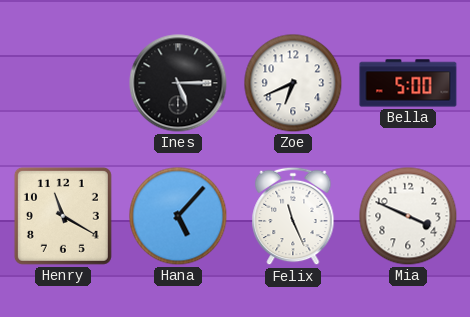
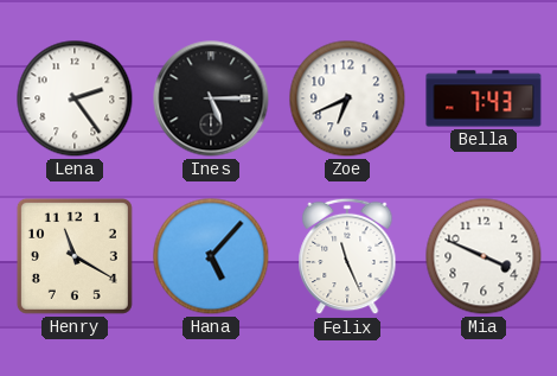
Lena: none -> 2:24 (75, 98)
Bella: 5:00 -> 7:43 (484, 98)
